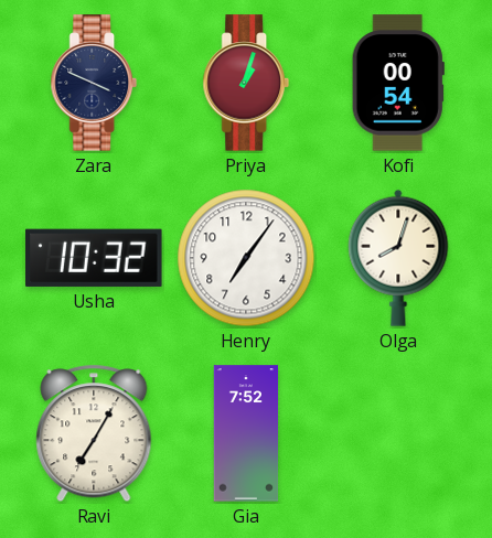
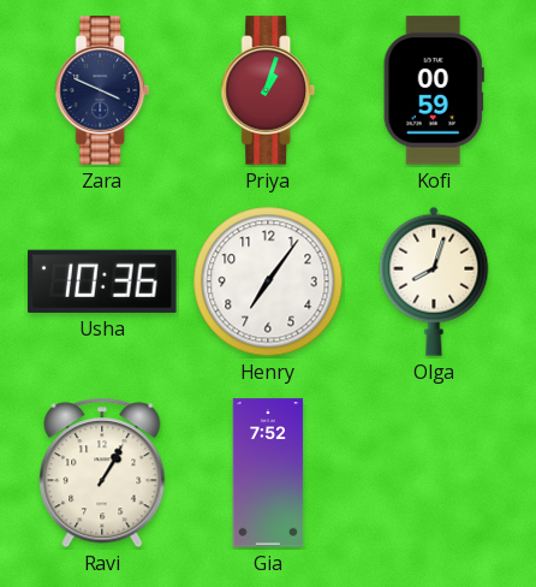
Kofi: 00:54 -> 00:59 (434, 90)
Usha: 10:32 -> 10:36 (102, 281)
Ravi: 7:05 -> 1:05 (102, 473)
